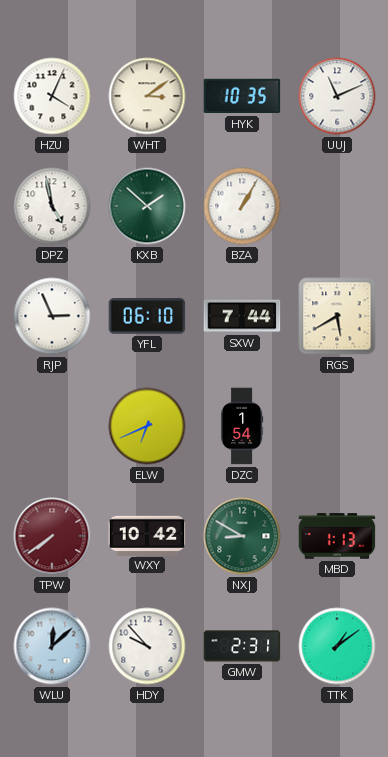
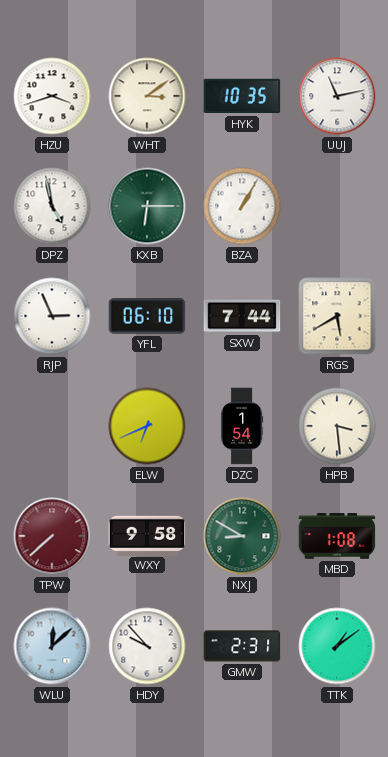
HZU: 4:04 -> 3:42 (52, 96)
UUJ: 11:11 -> 11:13 (337, 96)
KXB: 1:52 -> 6:15 (147, 206)
HPB: none -> 3:29 (337, 426)
TPW: 7:39 -> 7:38 (52, 536)
WXY: 10:42 -> 9:58 (147, 535)
MBD: 1:13 -> 1:08 (337, 536)
